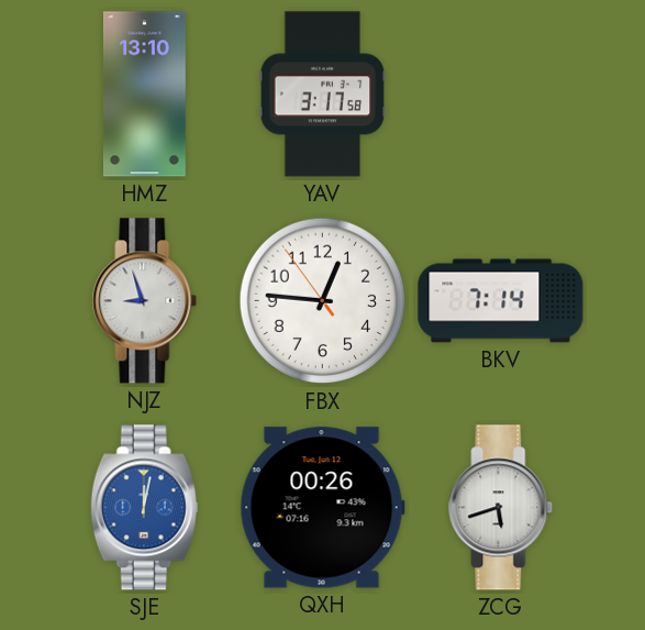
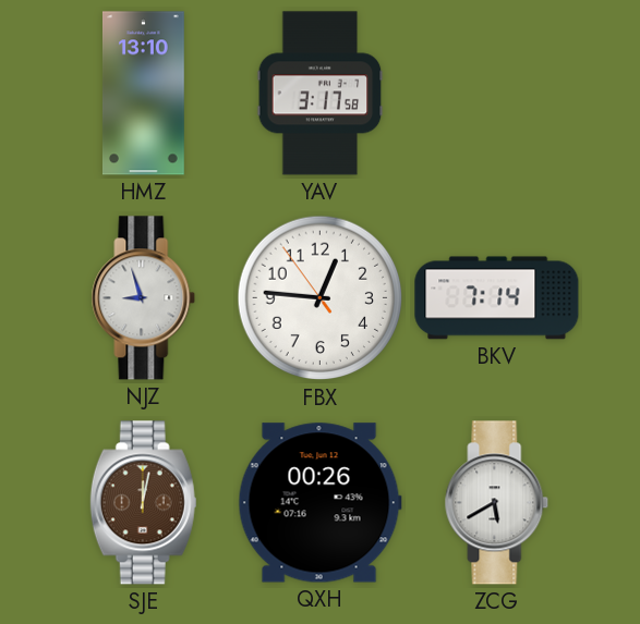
SJE dial: blue -> brown (143, 503)
ZCG: 5:42 -> 5:40 (497, 503)
